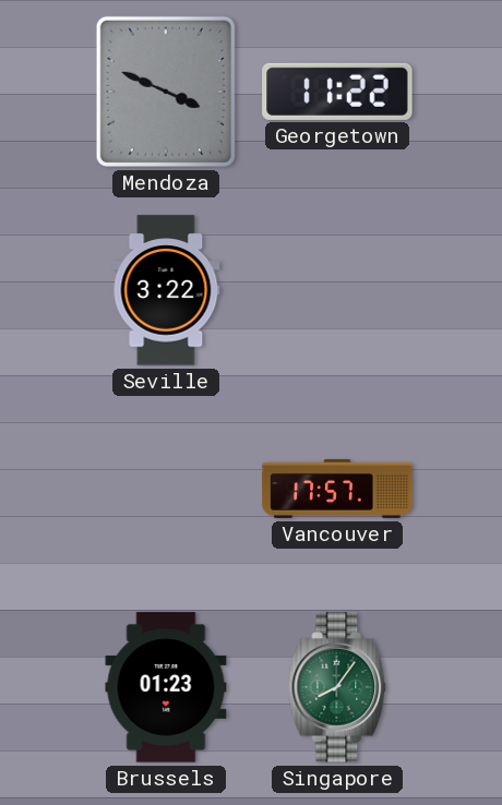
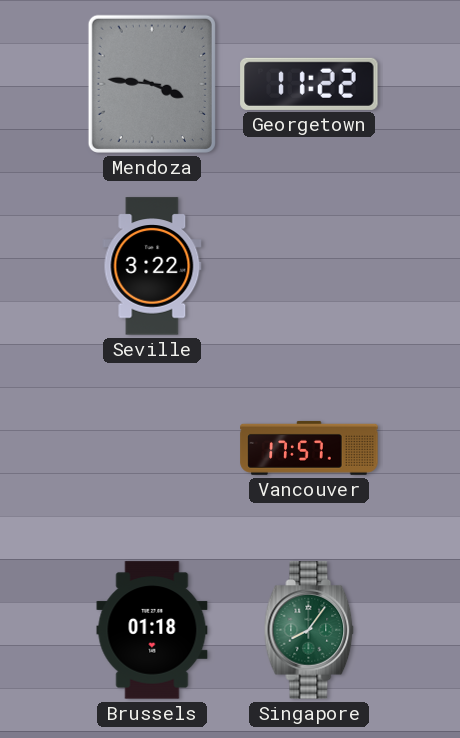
Mendoza: 3:49 -> 3:46 (152, 84)
Brussels: 01:23 -> 01:18 (152, 630)
